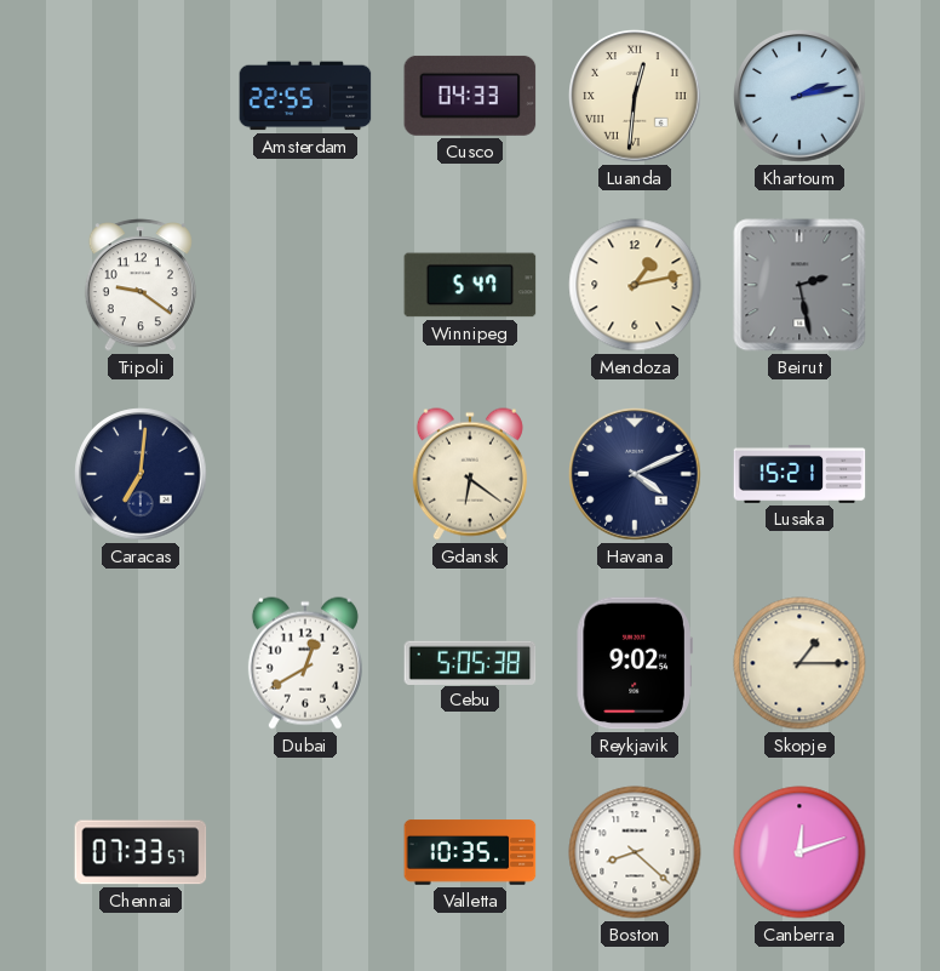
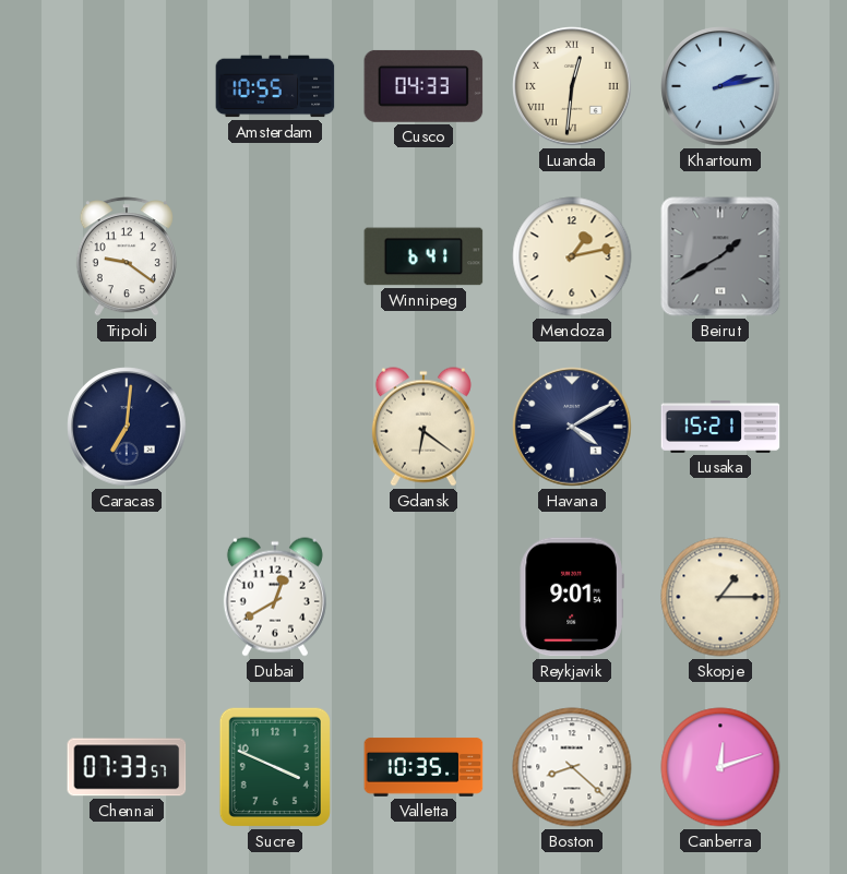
Amsterdam: 22:55 -> 10:55 (275, 86)
Winnipeg: 5:47 -> 6:41 (423, 256)
Beirut: 2:28 -> 1:40 (720, 256)
Havana: 4:11 -> 4:10 (572, 427)
Cebu: 5:05 -> none (470, 662)
Reykjavik: 9:02 -> 9:01 (572, 597)
Sucre: none -> 3:49 (275, 767)
